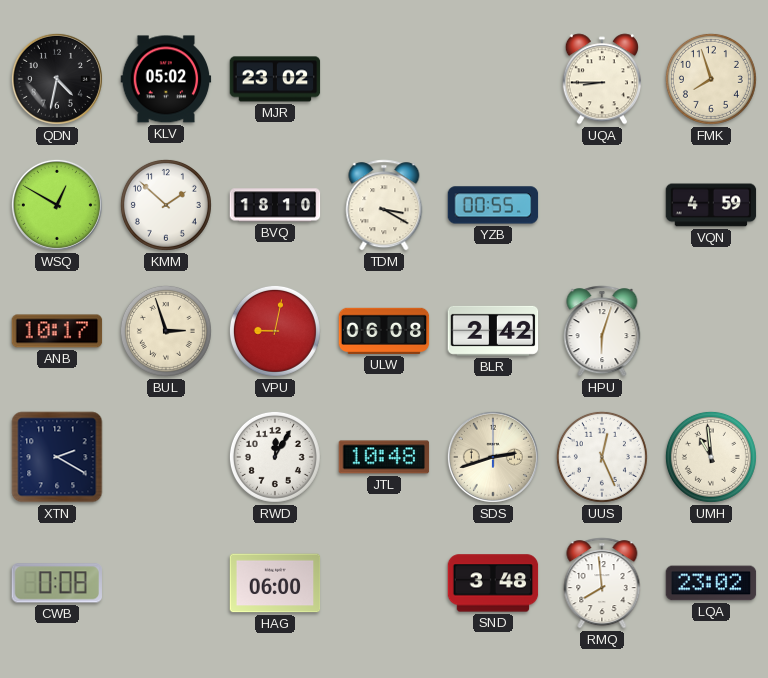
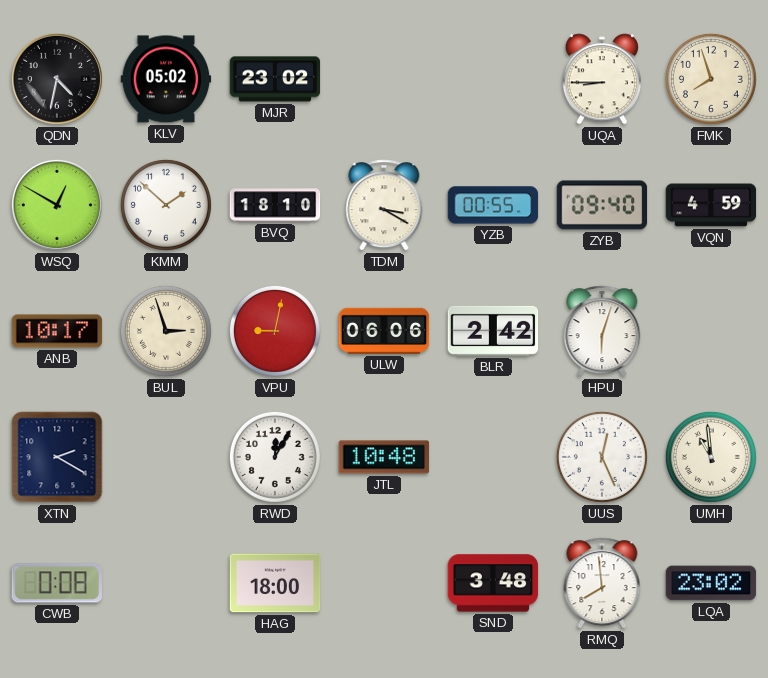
ZYB: none -> 09:40 (602, 205)
ULW: 06:08 -> 06:06 (384, 331)
SDS: 2:42 -> none (493, 457)
HAG: 06:00 -> 18:00 (275, 583)
